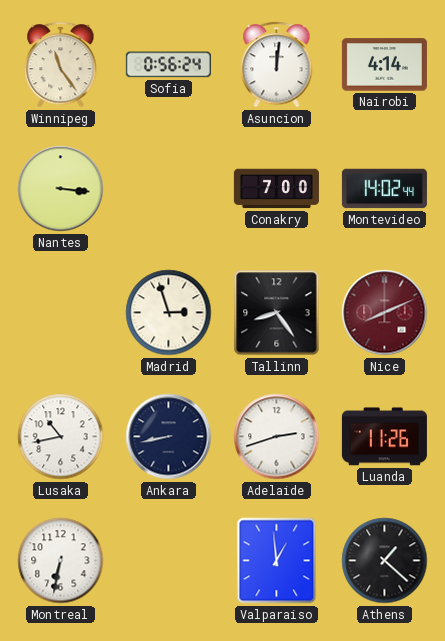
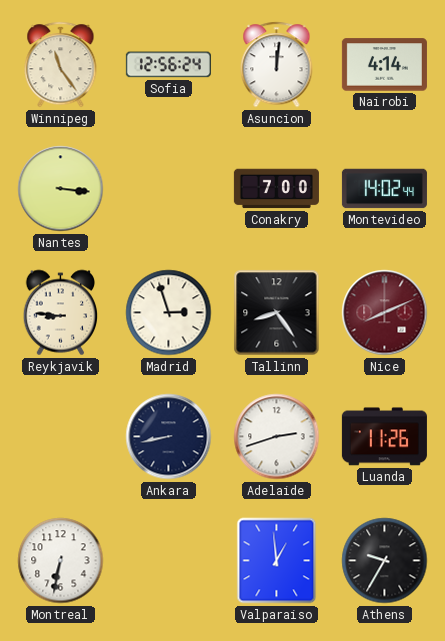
Sofia: 0:56 -> 12:56 (168, 65)
Reykjavik: none -> 8:46 (61, 313)
Lusaka: 10:43 -> none (61, 437)
Athens: 1:22 -> 9:35 (385, 561)
